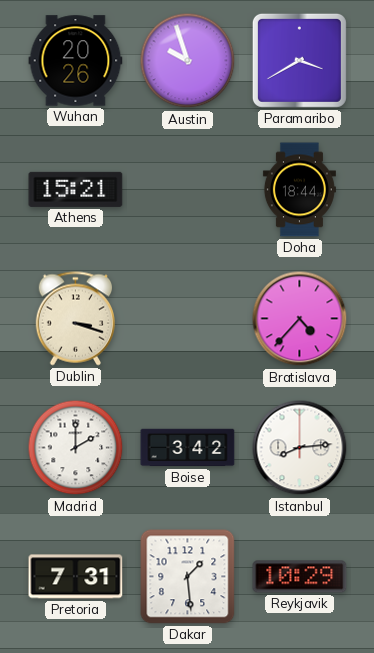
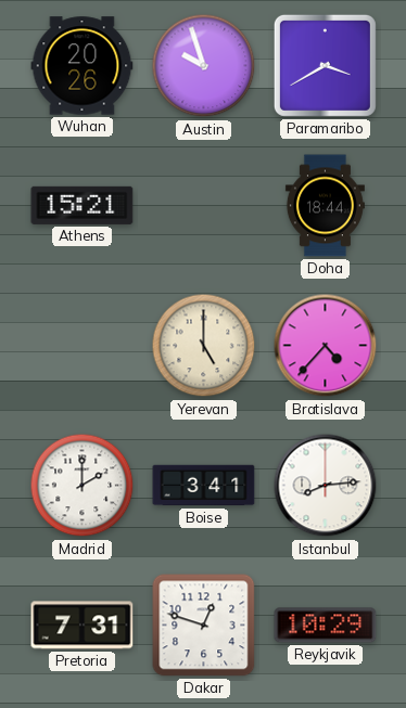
Dublin: 3:18 -> none (75, 319)
Yerevan: none -> 5:00 (204, 346)
Boise: 3:42 -> 3:41 (204, 486)
Dakar: 1:29 -> 12:48 (204, 626)
